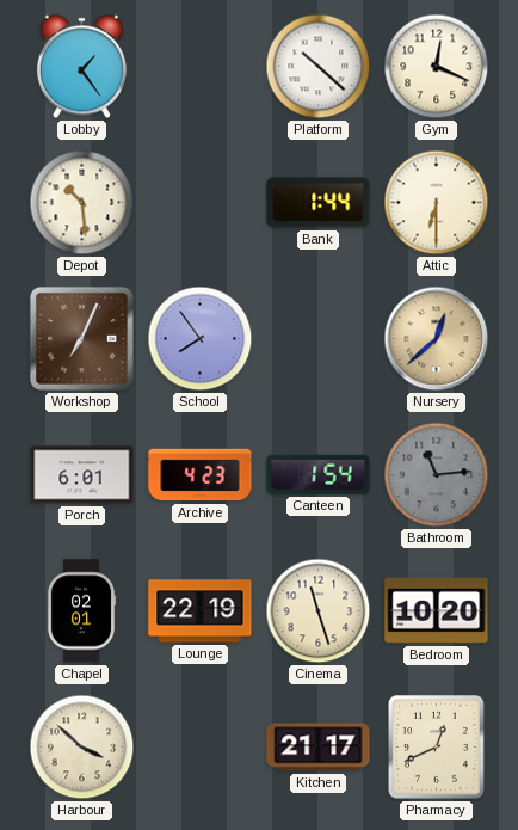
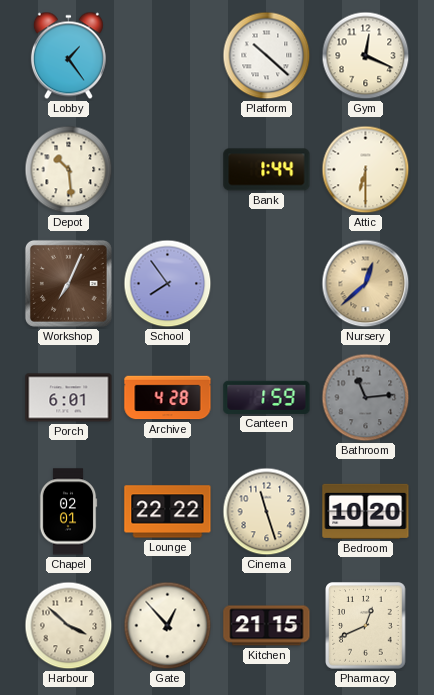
Archive: 4:23 -> 4:28 (168, 398)
Canteen: 1:54 -> 1:59 (267, 397)
Lounge: 22:19 -> 22:22 (168, 512)
Gate: none -> 12:53 (168, 626)
Kitchen: 21:17 -> 21:15 (267, 626)
